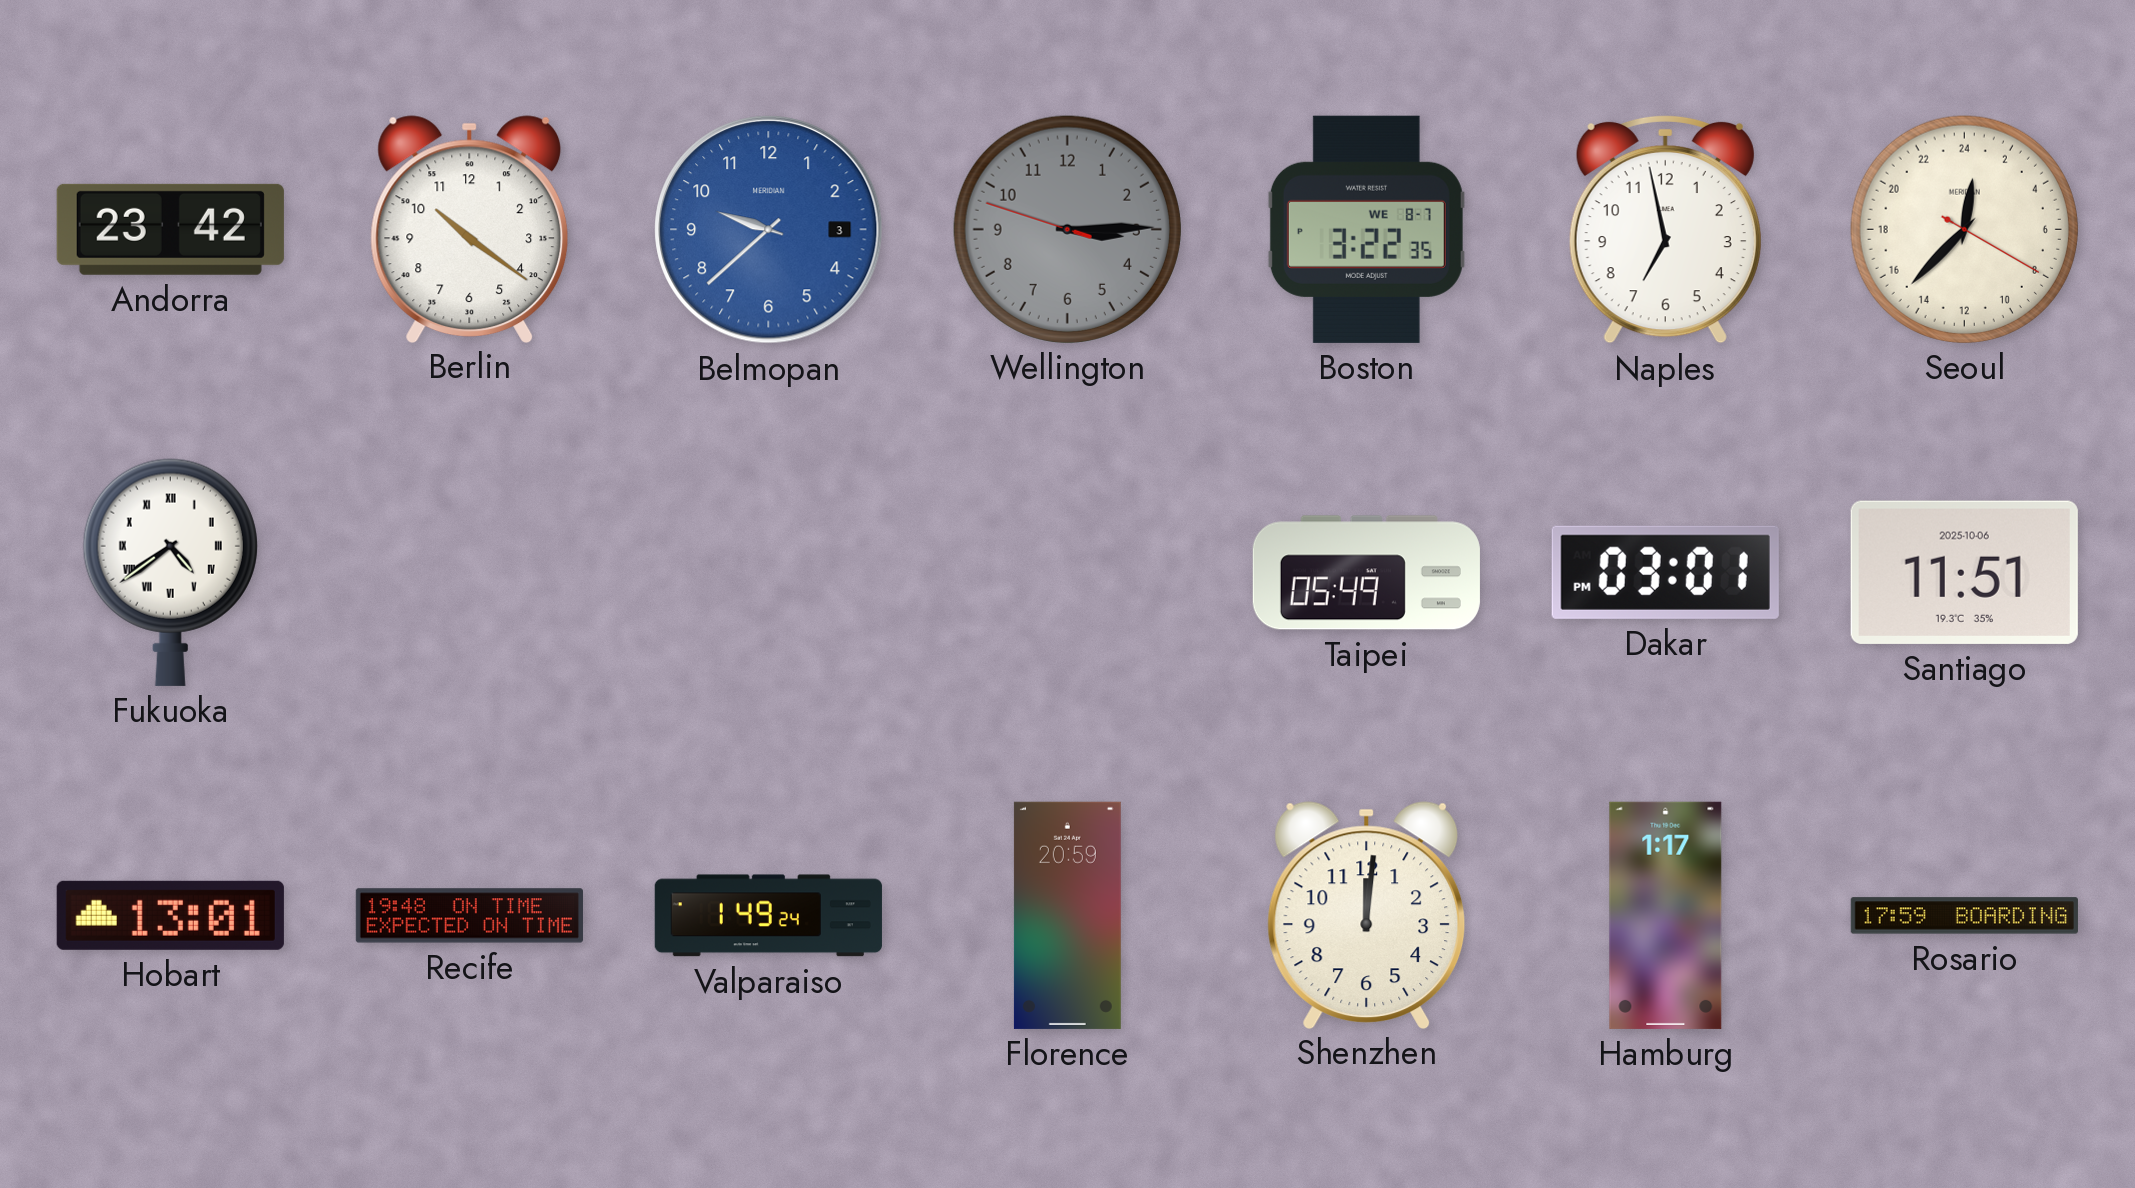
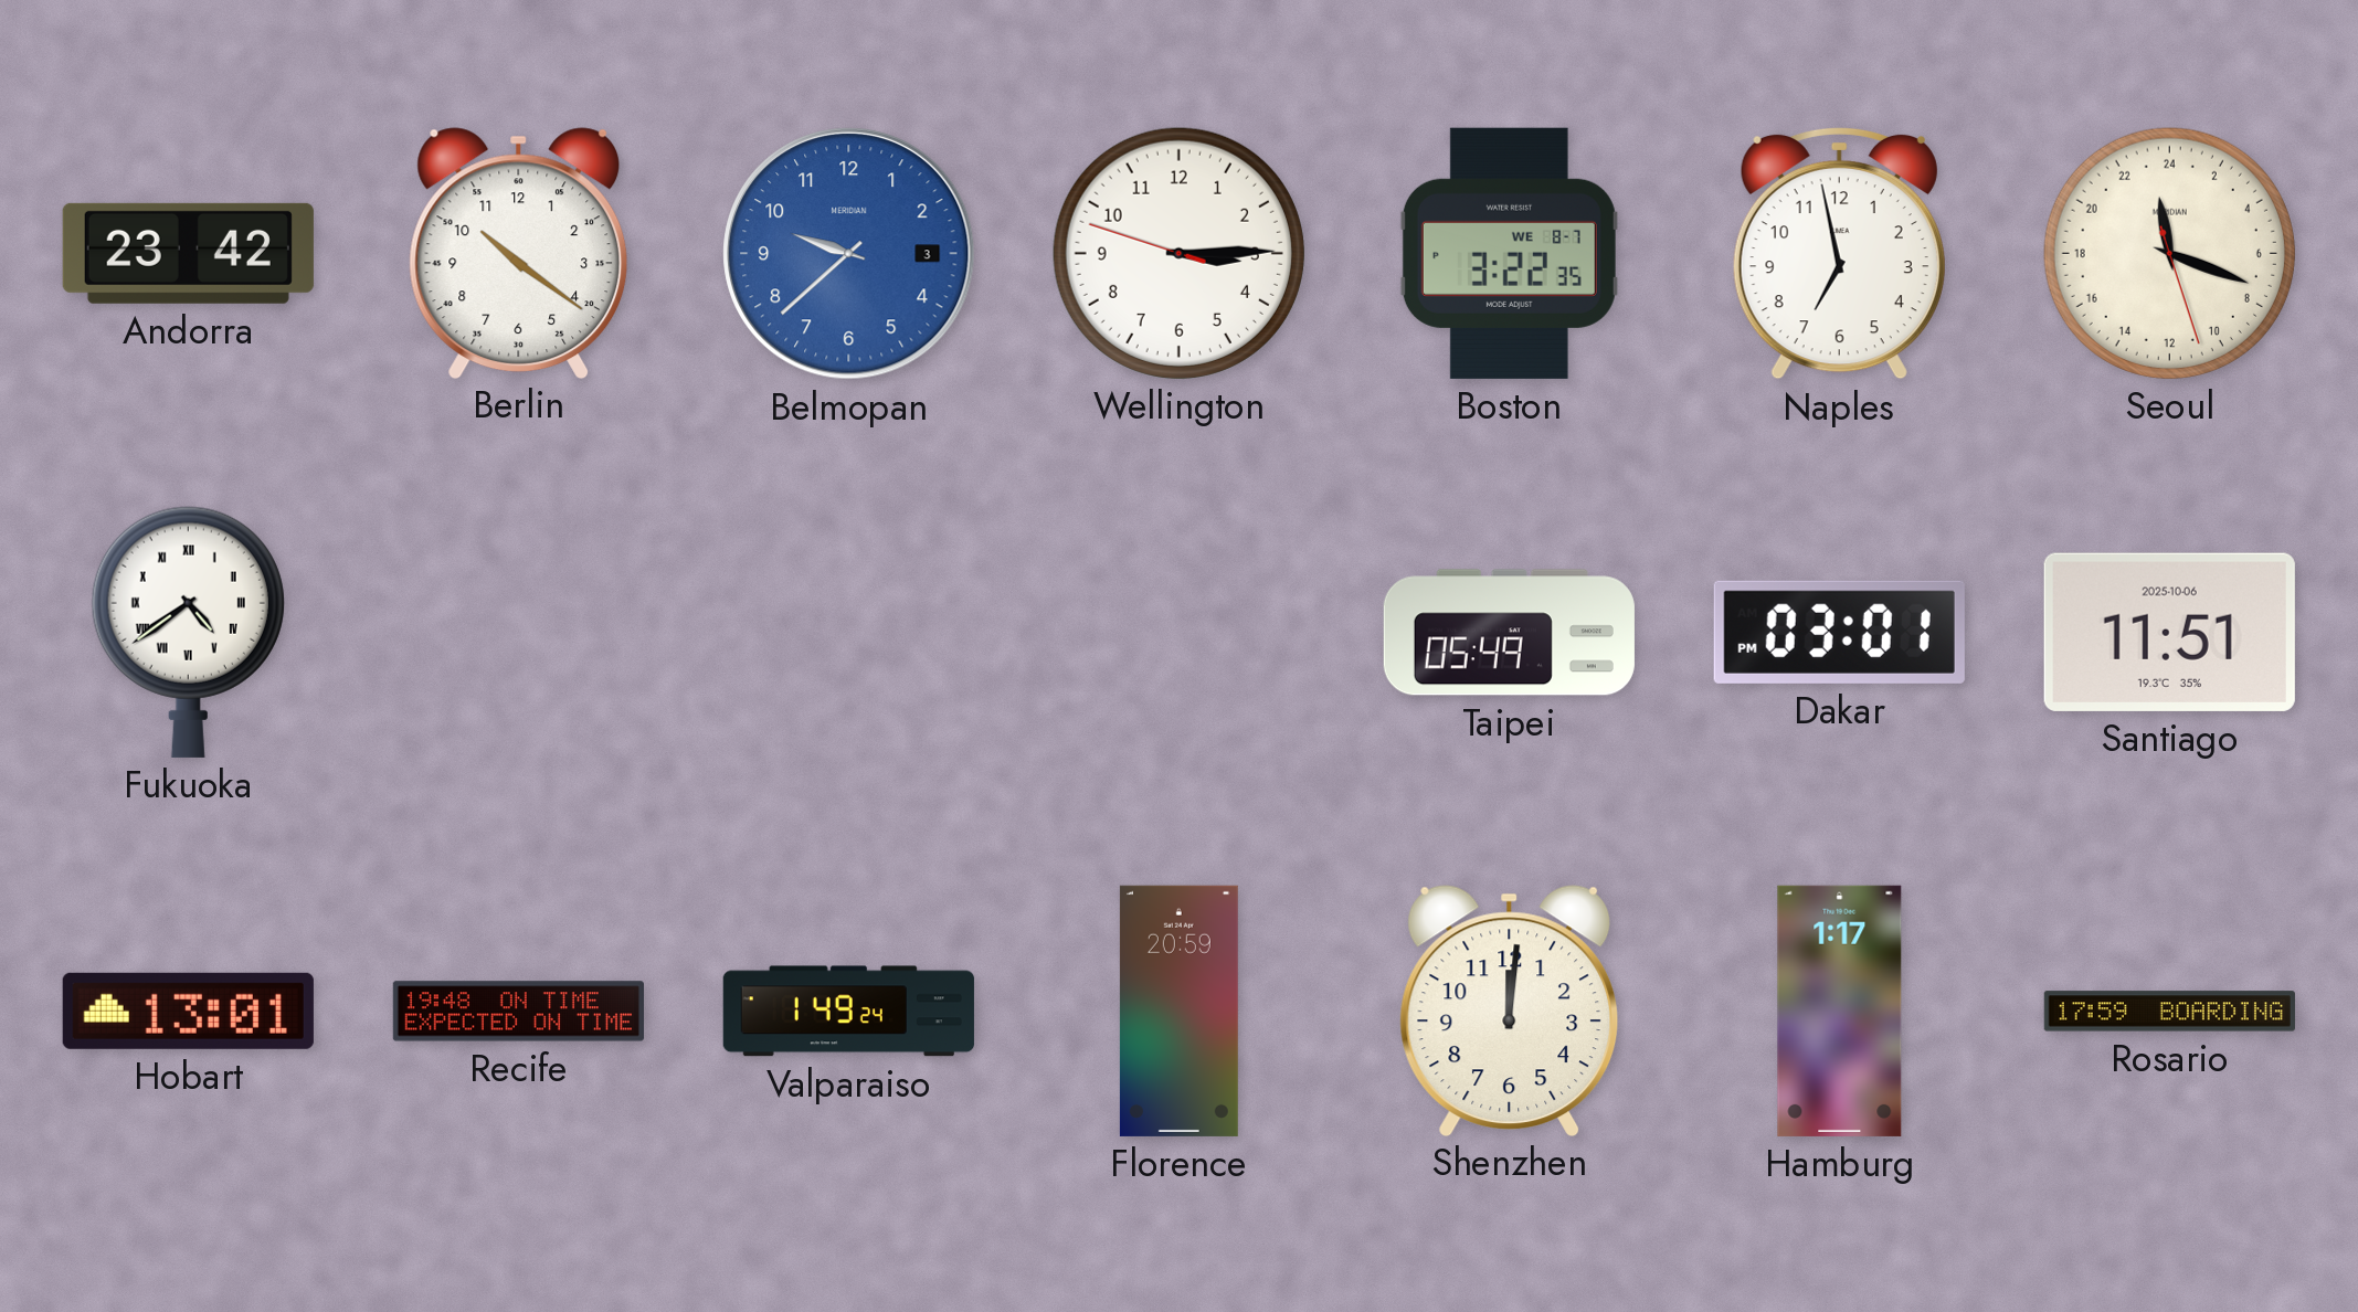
Wellington dial: grey -> white (1178, 253)
Seoul: 0:37 -> 23:18 (2169, 253)
